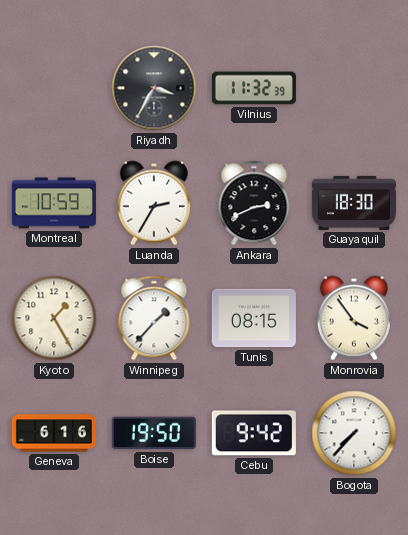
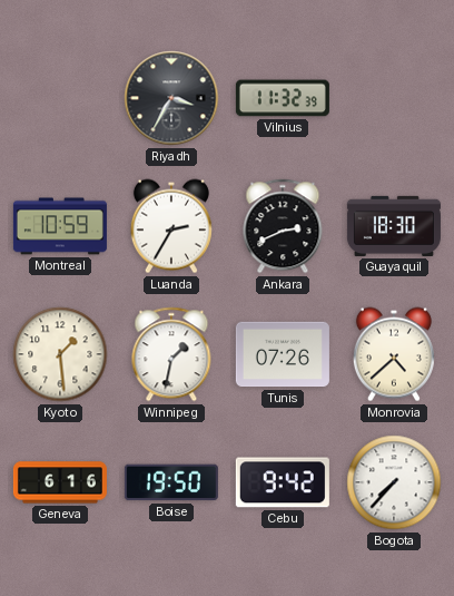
Kyoto: 1:25 -> 1:29 (60, 354)
Winnipeg: 1:37 -> 1:32 (171, 354)
Tunis: 08:15 -> 07:26 (283, 354)
Monrovia: 3:54 -> 4:38 (394, 354)
